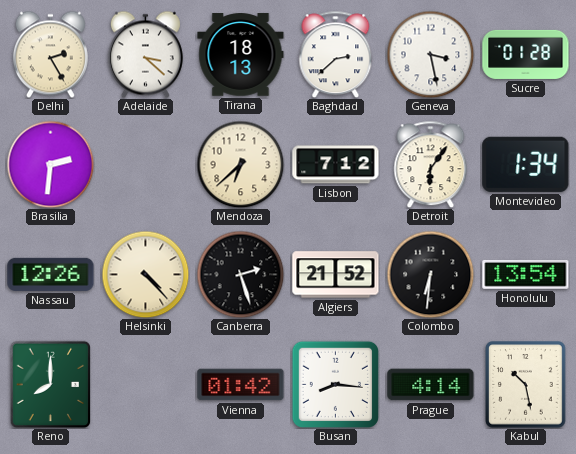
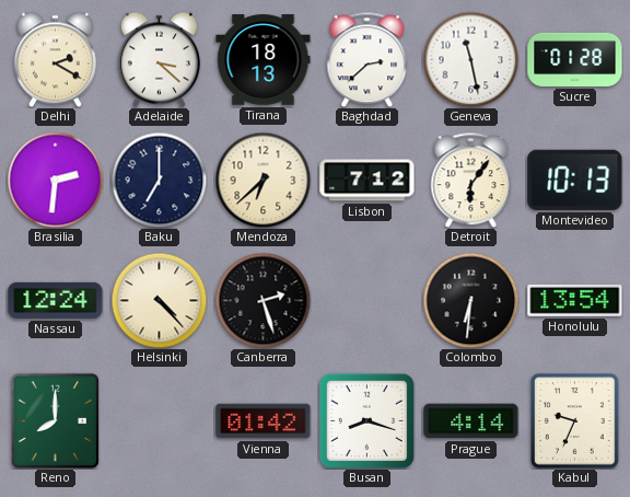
Delhi: 2:25 -> 2:20 (55, 59)
Geneva: 3:28 -> 11:28 (470, 59)
Baku: none -> 7:00 (159, 180)
Montevideo: 1:34 -> 10:13 (575, 180)
Nassau: 12:26 -> 12:24 (56, 300)
Algiers: 21:52 -> none (336, 275)
Busan: 8:16 -> 8:18 (366, 420)
Kabul: 10:28 -> 9:34 (575, 421)
